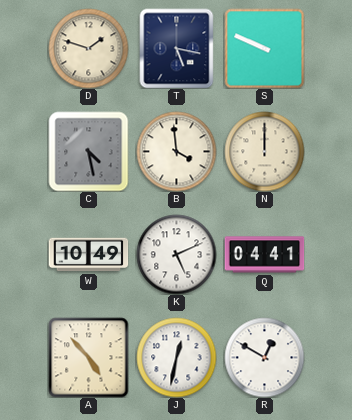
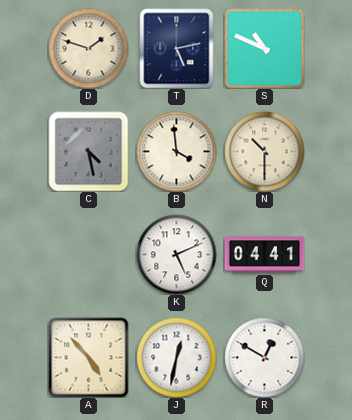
T: 5:17 -> 5:13 (177, 48)
S: 9:49 -> 10:49 (264, 48)
N: 12:00 -> 10:30 (264, 151)
W: 10:49 -> none (88, 255)
